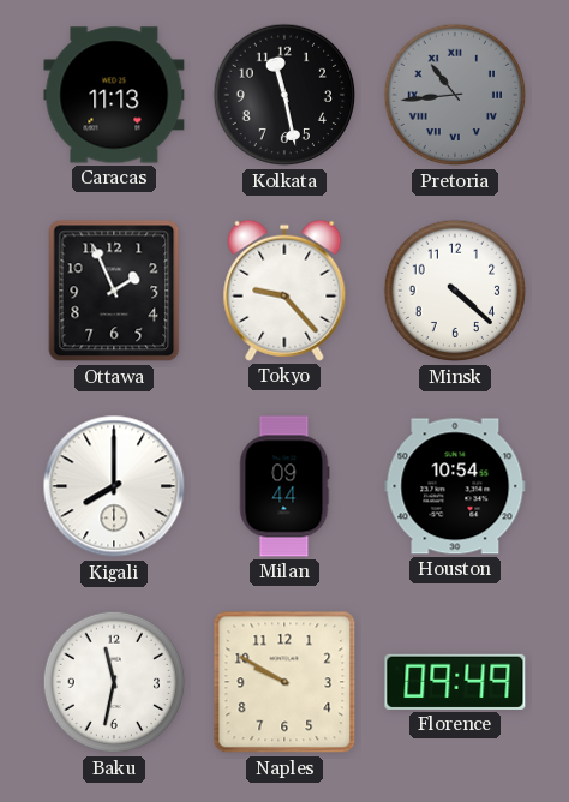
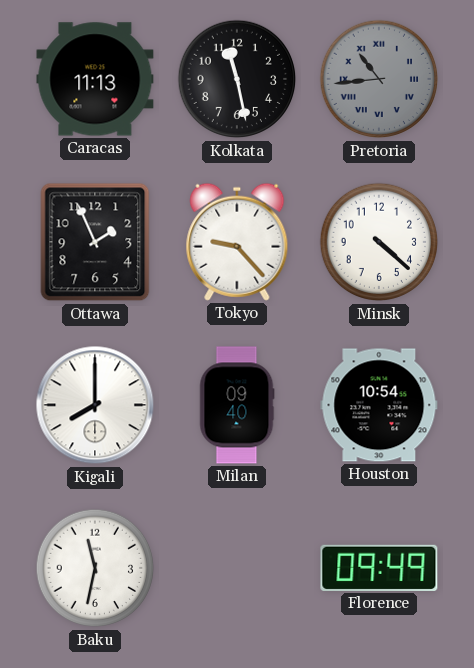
Milan: 09:44 -> 09:40 (237, 405)
Naples: 9:50 -> none (284, 682)
